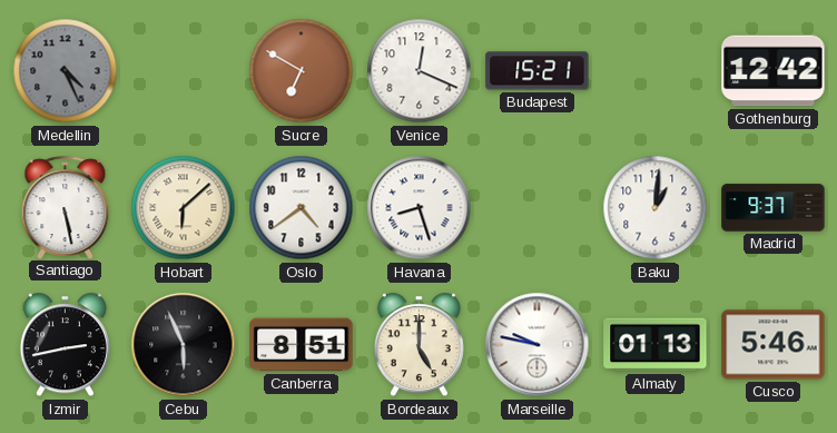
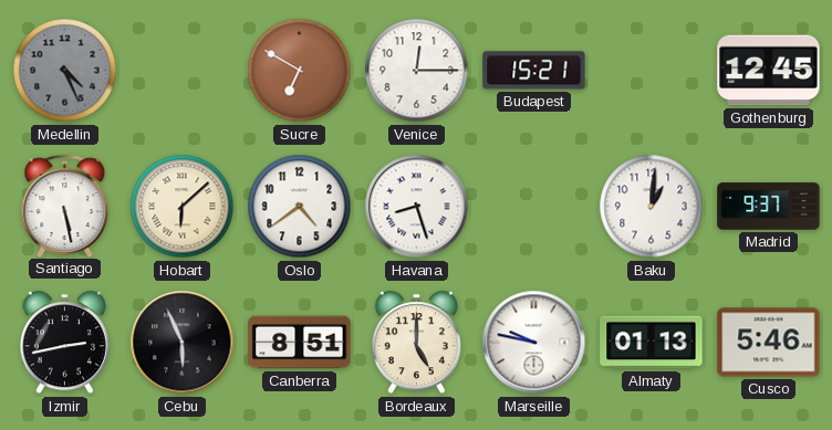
Venice: 12:19 -> 12:15 (417, 71)
Gothenburg: 12:42 -> 12:45 (769, 71)
